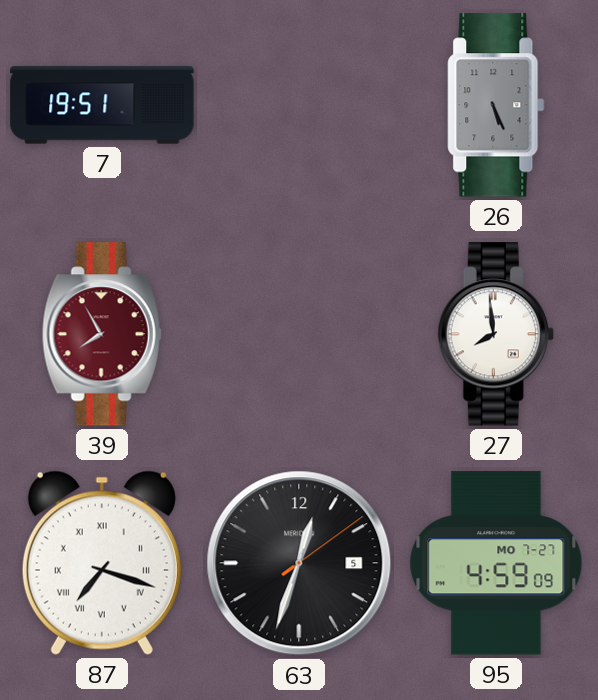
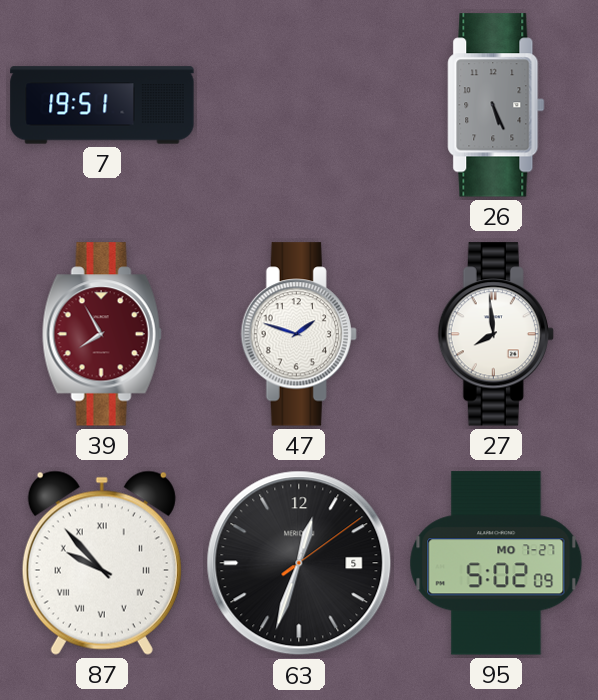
47: none -> 1:48 (299, 334)
87: 7:18 -> 9:53 (102, 563)
95: 4:59 -> 5:02 (496, 563)
